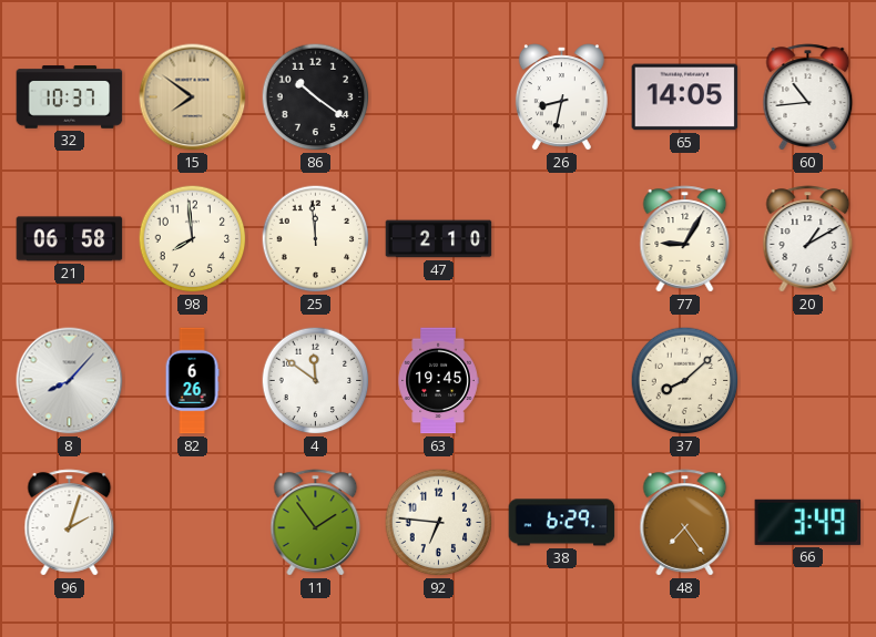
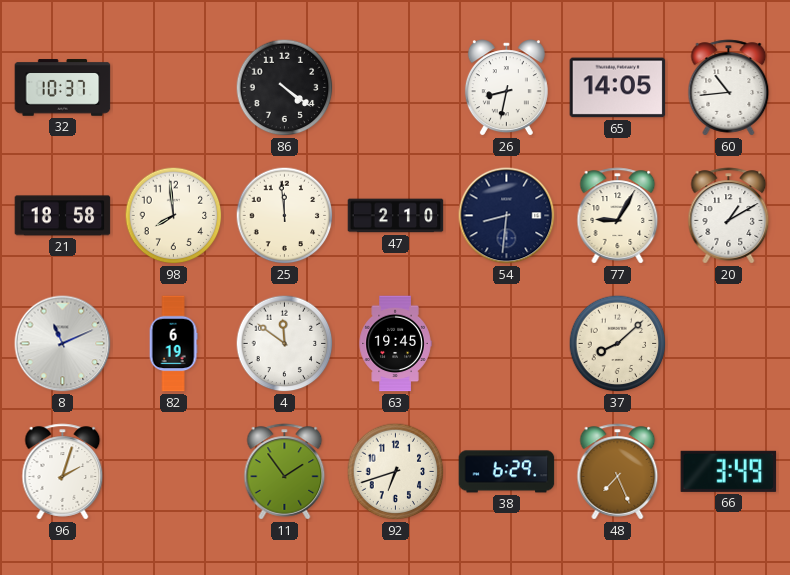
15: 7:51 -> none (193, 97)
86: 10:21 -> 4:21 (285, 88)
21: 06:58 -> 18:58 (63, 216)
54: none -> 8:31 (507, 216)
8: 8:07 -> 11:11 (63, 344)
82: 6:26 -> 6:19 (173, 344)
92: 6:46 -> 6:42 (396, 472)
48: 7:24 -> 7:26 (618, 472)
